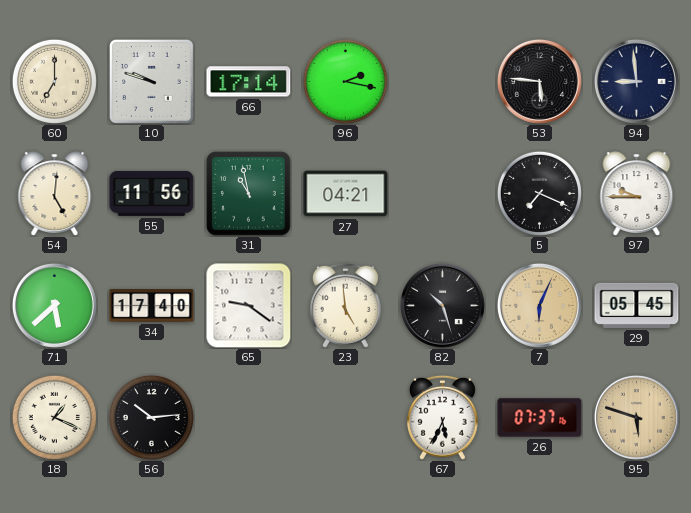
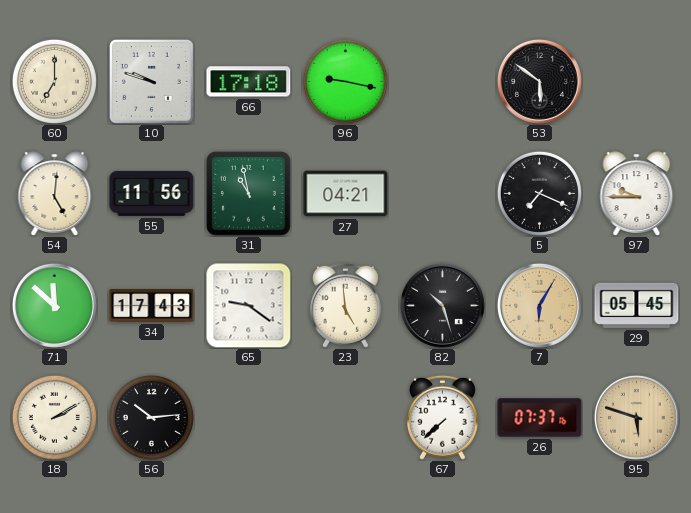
66: 17:14 -> 17:18 (249, 82)
96: 2:17 -> 9:17 (345, 81)
53: 5:46 -> 5:51 (539, 81)
94: 8:59 -> none (636, 81)
71: 5:38 -> 11:52 (54, 305)
34: 17:40 -> 17:43 (152, 306)
7: 6:04 -> 6:05 (539, 305)
18: 1:19 -> 2:10 (54, 417)
67: 5:34 -> 7:38 (442, 417)
